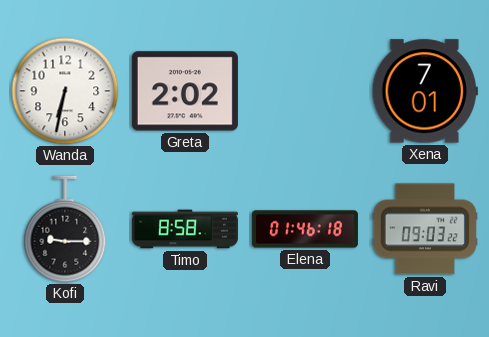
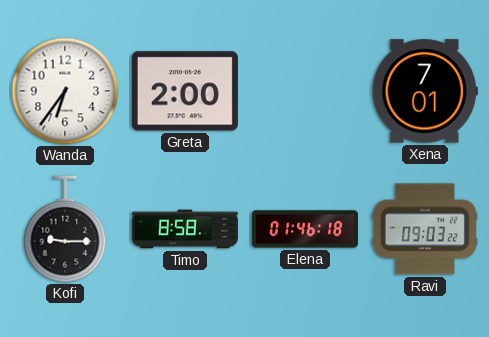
Wanda: 6:32 -> 6:36 (65, 91)
Greta: 2:02 -> 2:00 (185, 91)
